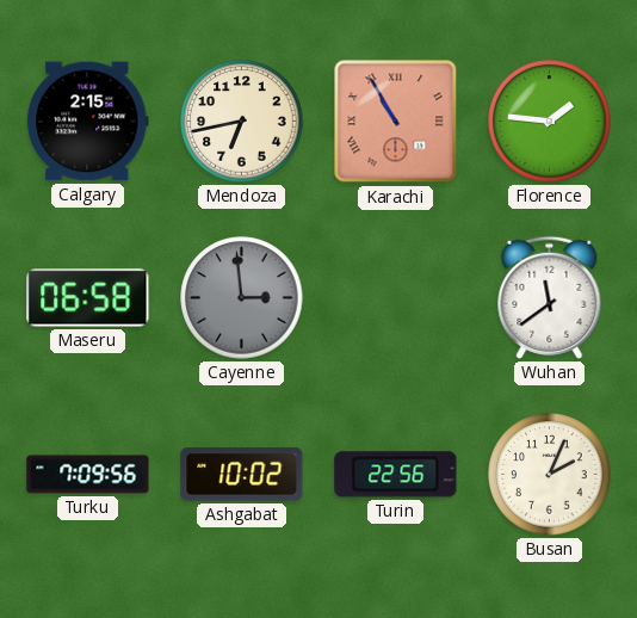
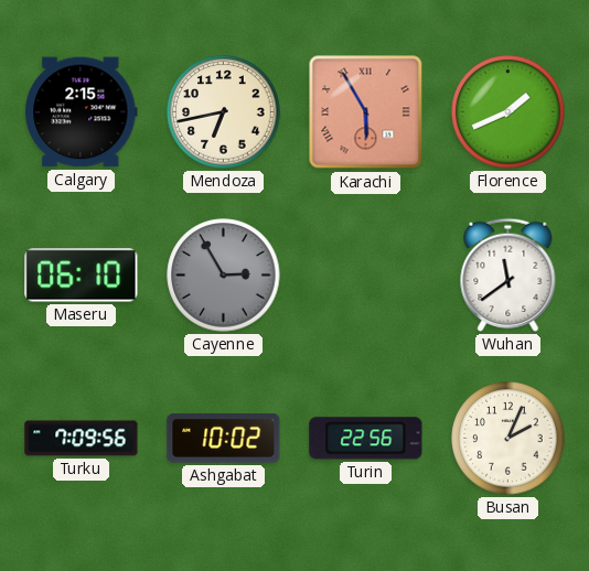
Karachi: 10:55 -> 5:55 (366, 112)
Florence: 1:46 -> 1:41 (508, 112)
Maseru: 06:58 -> 06:10 (82, 276)
Cayenne: 2:59 -> 2:55 (224, 276)
